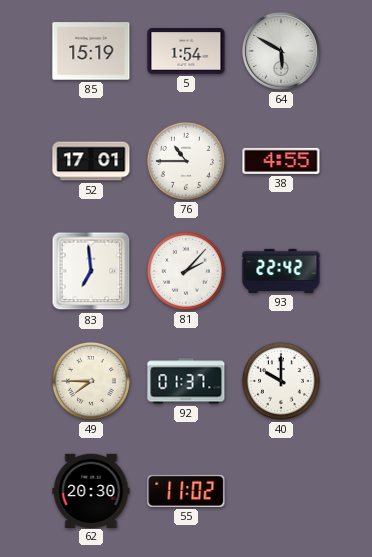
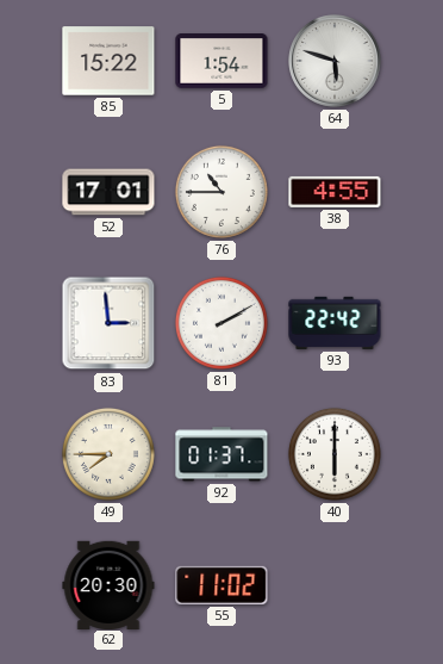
85: 15:19 -> 15:22 (108, 61)
64: 5:50 -> 5:48 (335, 61)
83: 6:59 -> 2:59 (108, 323)
81: 2:07 -> 2:10 (221, 323)
40: 10:00 -> 6:00 (335, 454)
